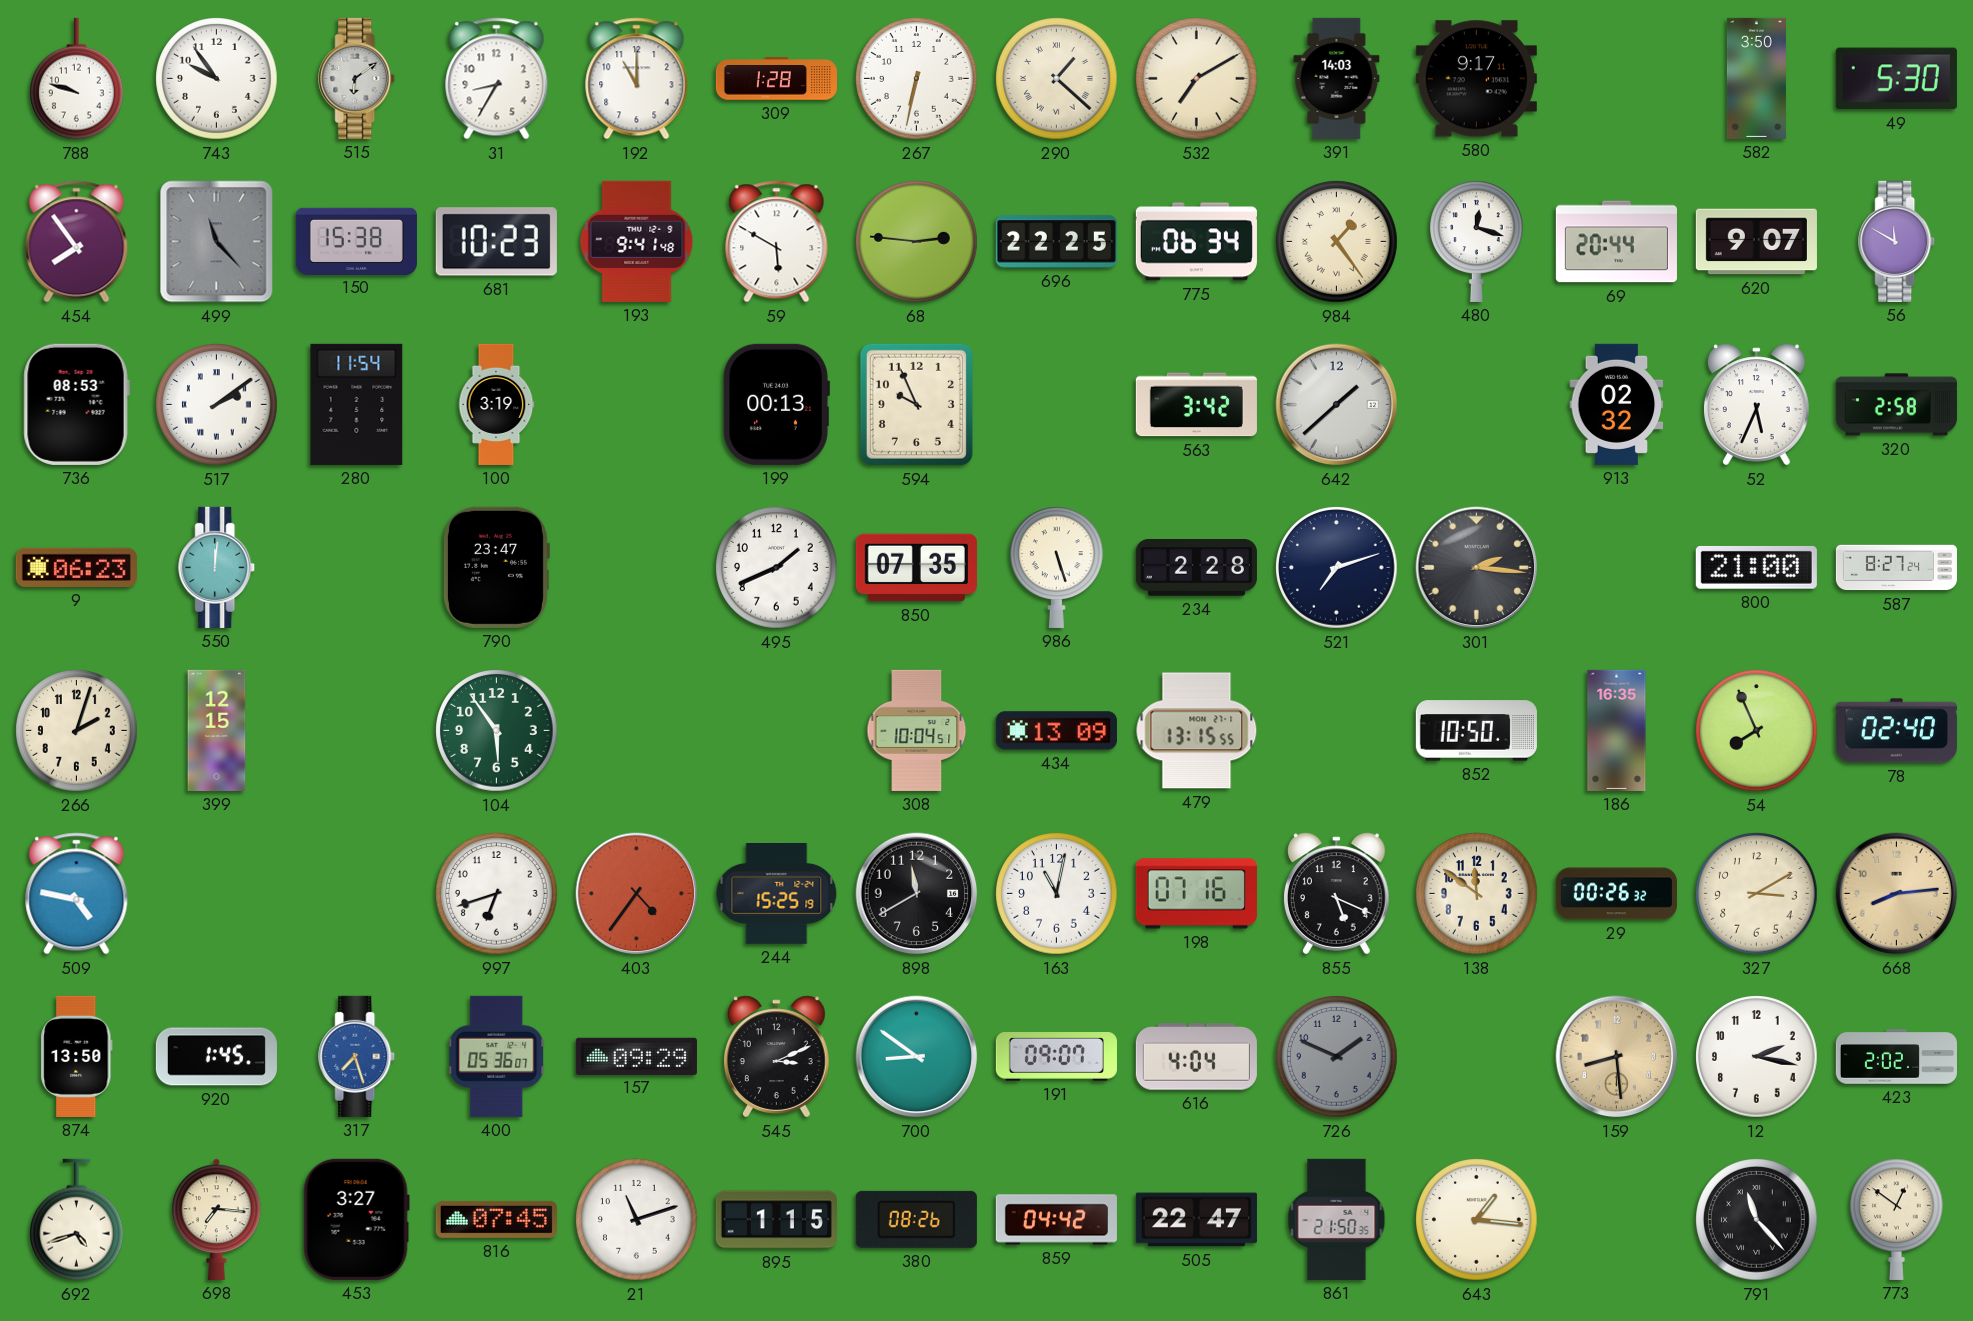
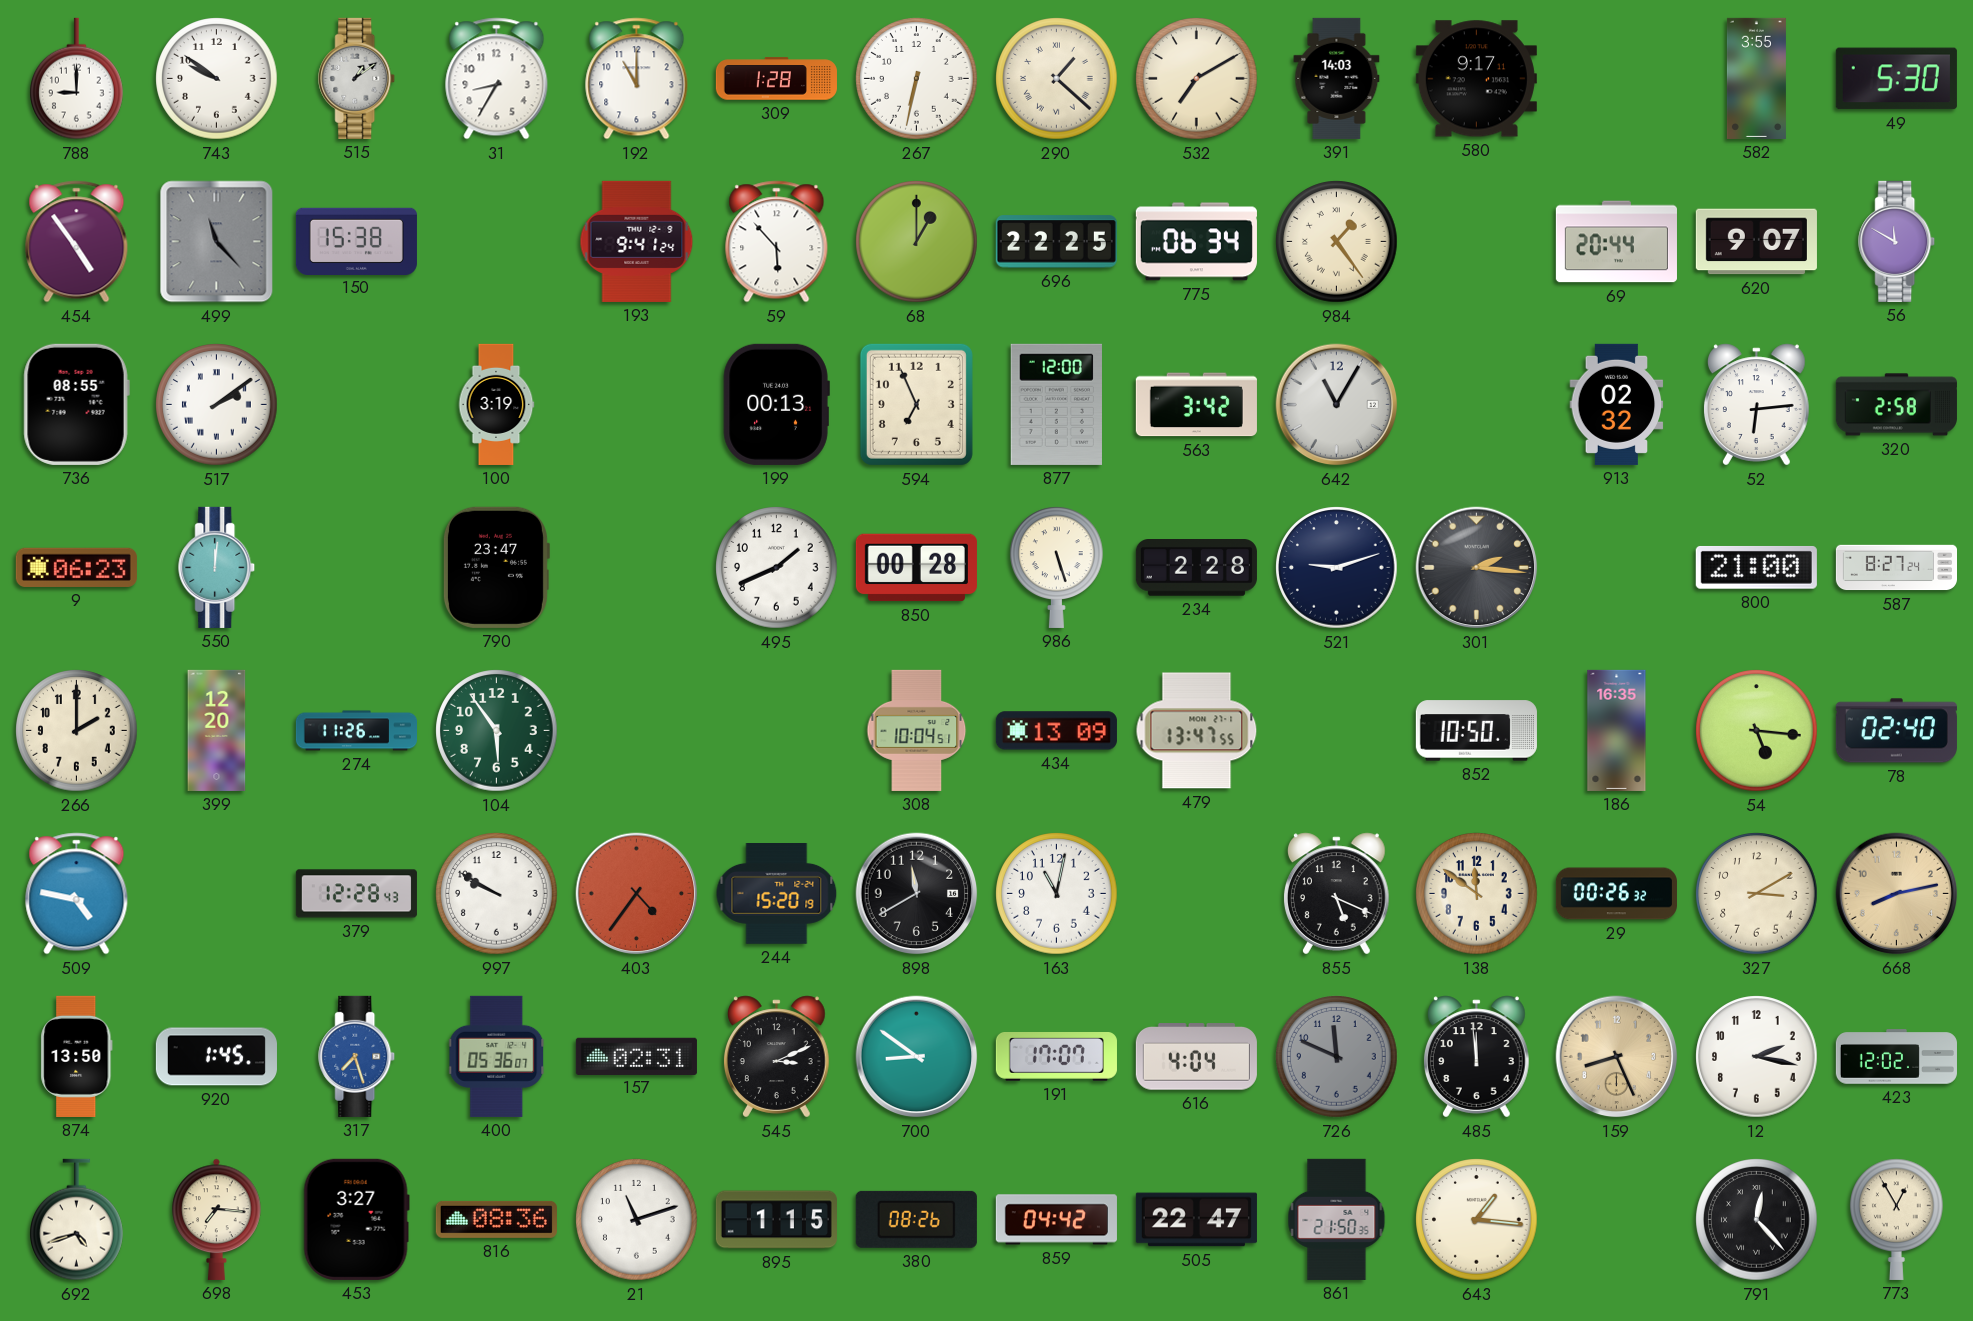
788: 9:48 -> 9:00 (77, 79)
743: 9:54 -> 9:51 (217, 79)
515: 6:09 -> 1:09 (357, 78)
582: 3:50 -> 3:55 (1756, 78)
454: 7:54 -> 4:54 (77, 242)
681: 10:23 -> none (496, 242)
193: 9:41:48 -> 9:41:24 (637, 241)
59: 5:50 -> 5:53 (777, 242)
68: 2:46 -> 1:00 (917, 242)
480: 12:18 -> none (1477, 241)
736: 08:53 -> 08:55 (76, 404)
280: 11:54 -> none (357, 404)
594: 9:56 -> 6:56 (916, 404)
877: none -> 12:00 (1056, 404)
642: 1:38 -> 11:05 (1337, 405)
52: 5:34 -> 6:14 (1756, 405)
850: 07:35 -> 00:28 (916, 568)
521: 7:12 -> 9:12 (1337, 568)
266: 2:03 -> 2:00 (77, 731)
399: 12:15 -> 12:20 (217, 730)
274: none -> 11:26 (356, 731)
479: 13:15 -> 13:47 (1197, 731)
54: 7:56 -> 5:16 (1757, 731)
379: none -> 12:28 (356, 894)
997: 6:42 -> 9:50 (497, 894)
244: 15:25 -> 15:20 (777, 894)
198: 07:16 -> none (1196, 894)
668: 8:14 -> 8:13 (1897, 894)
157: 09:29 -> 02:31 (636, 1056)
191: 09:07 -> 17:07 (1056, 1057)
726: 1:49 -> 11:49 (1337, 1057)
485: none -> 11:59 (1476, 1057)
159: 8:29 -> 8:26 (1617, 1057)
423: 2:02 -> 12:02 (1896, 1057)
816: 07:45 -> 08:36 (496, 1219)
791: 11:23 -> 12:23 (1757, 1220)
773: 12:51 -> 12:55 (1897, 1219)
